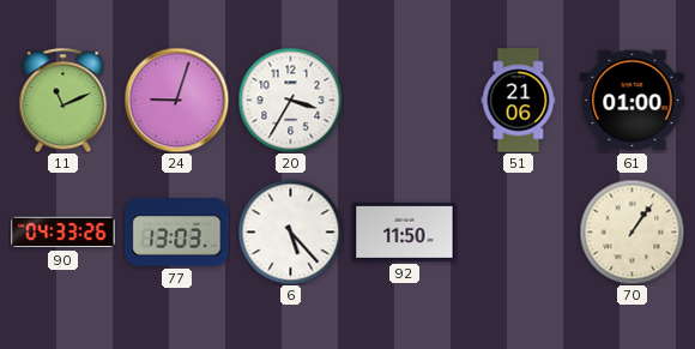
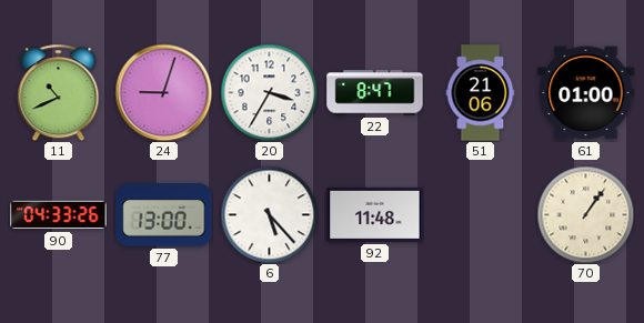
11: 11:11 -> 10:41 (59, 92)
22: none -> 8:47 (375, 93)
77: 13:03 -> 13:00 (164, 215)
92: 11:50 -> 11:48 (375, 214)
